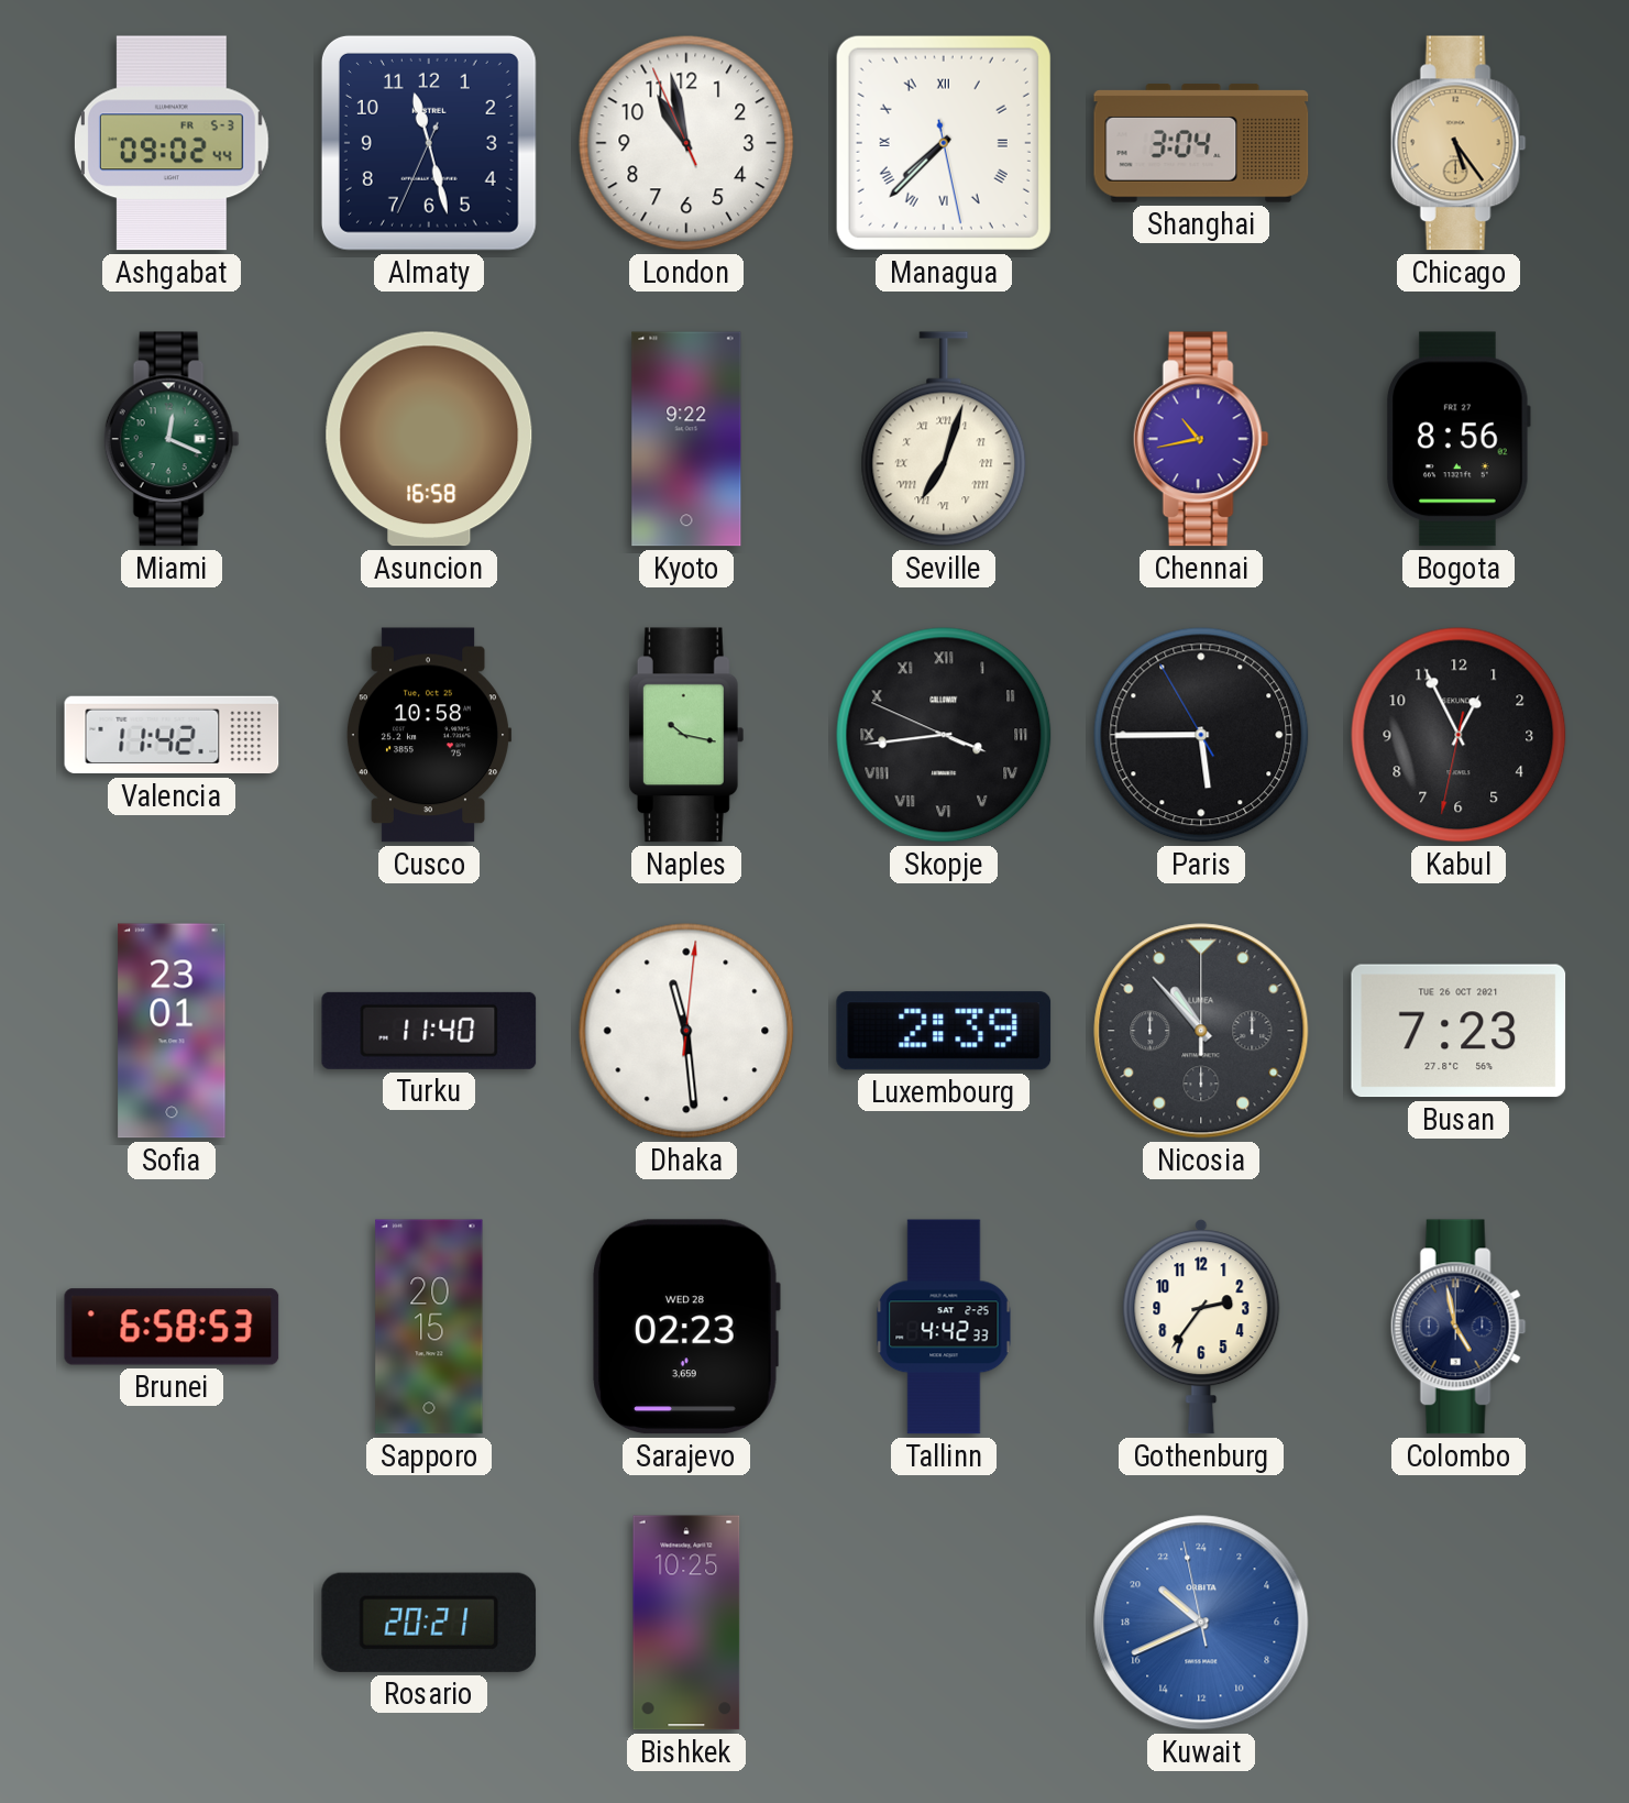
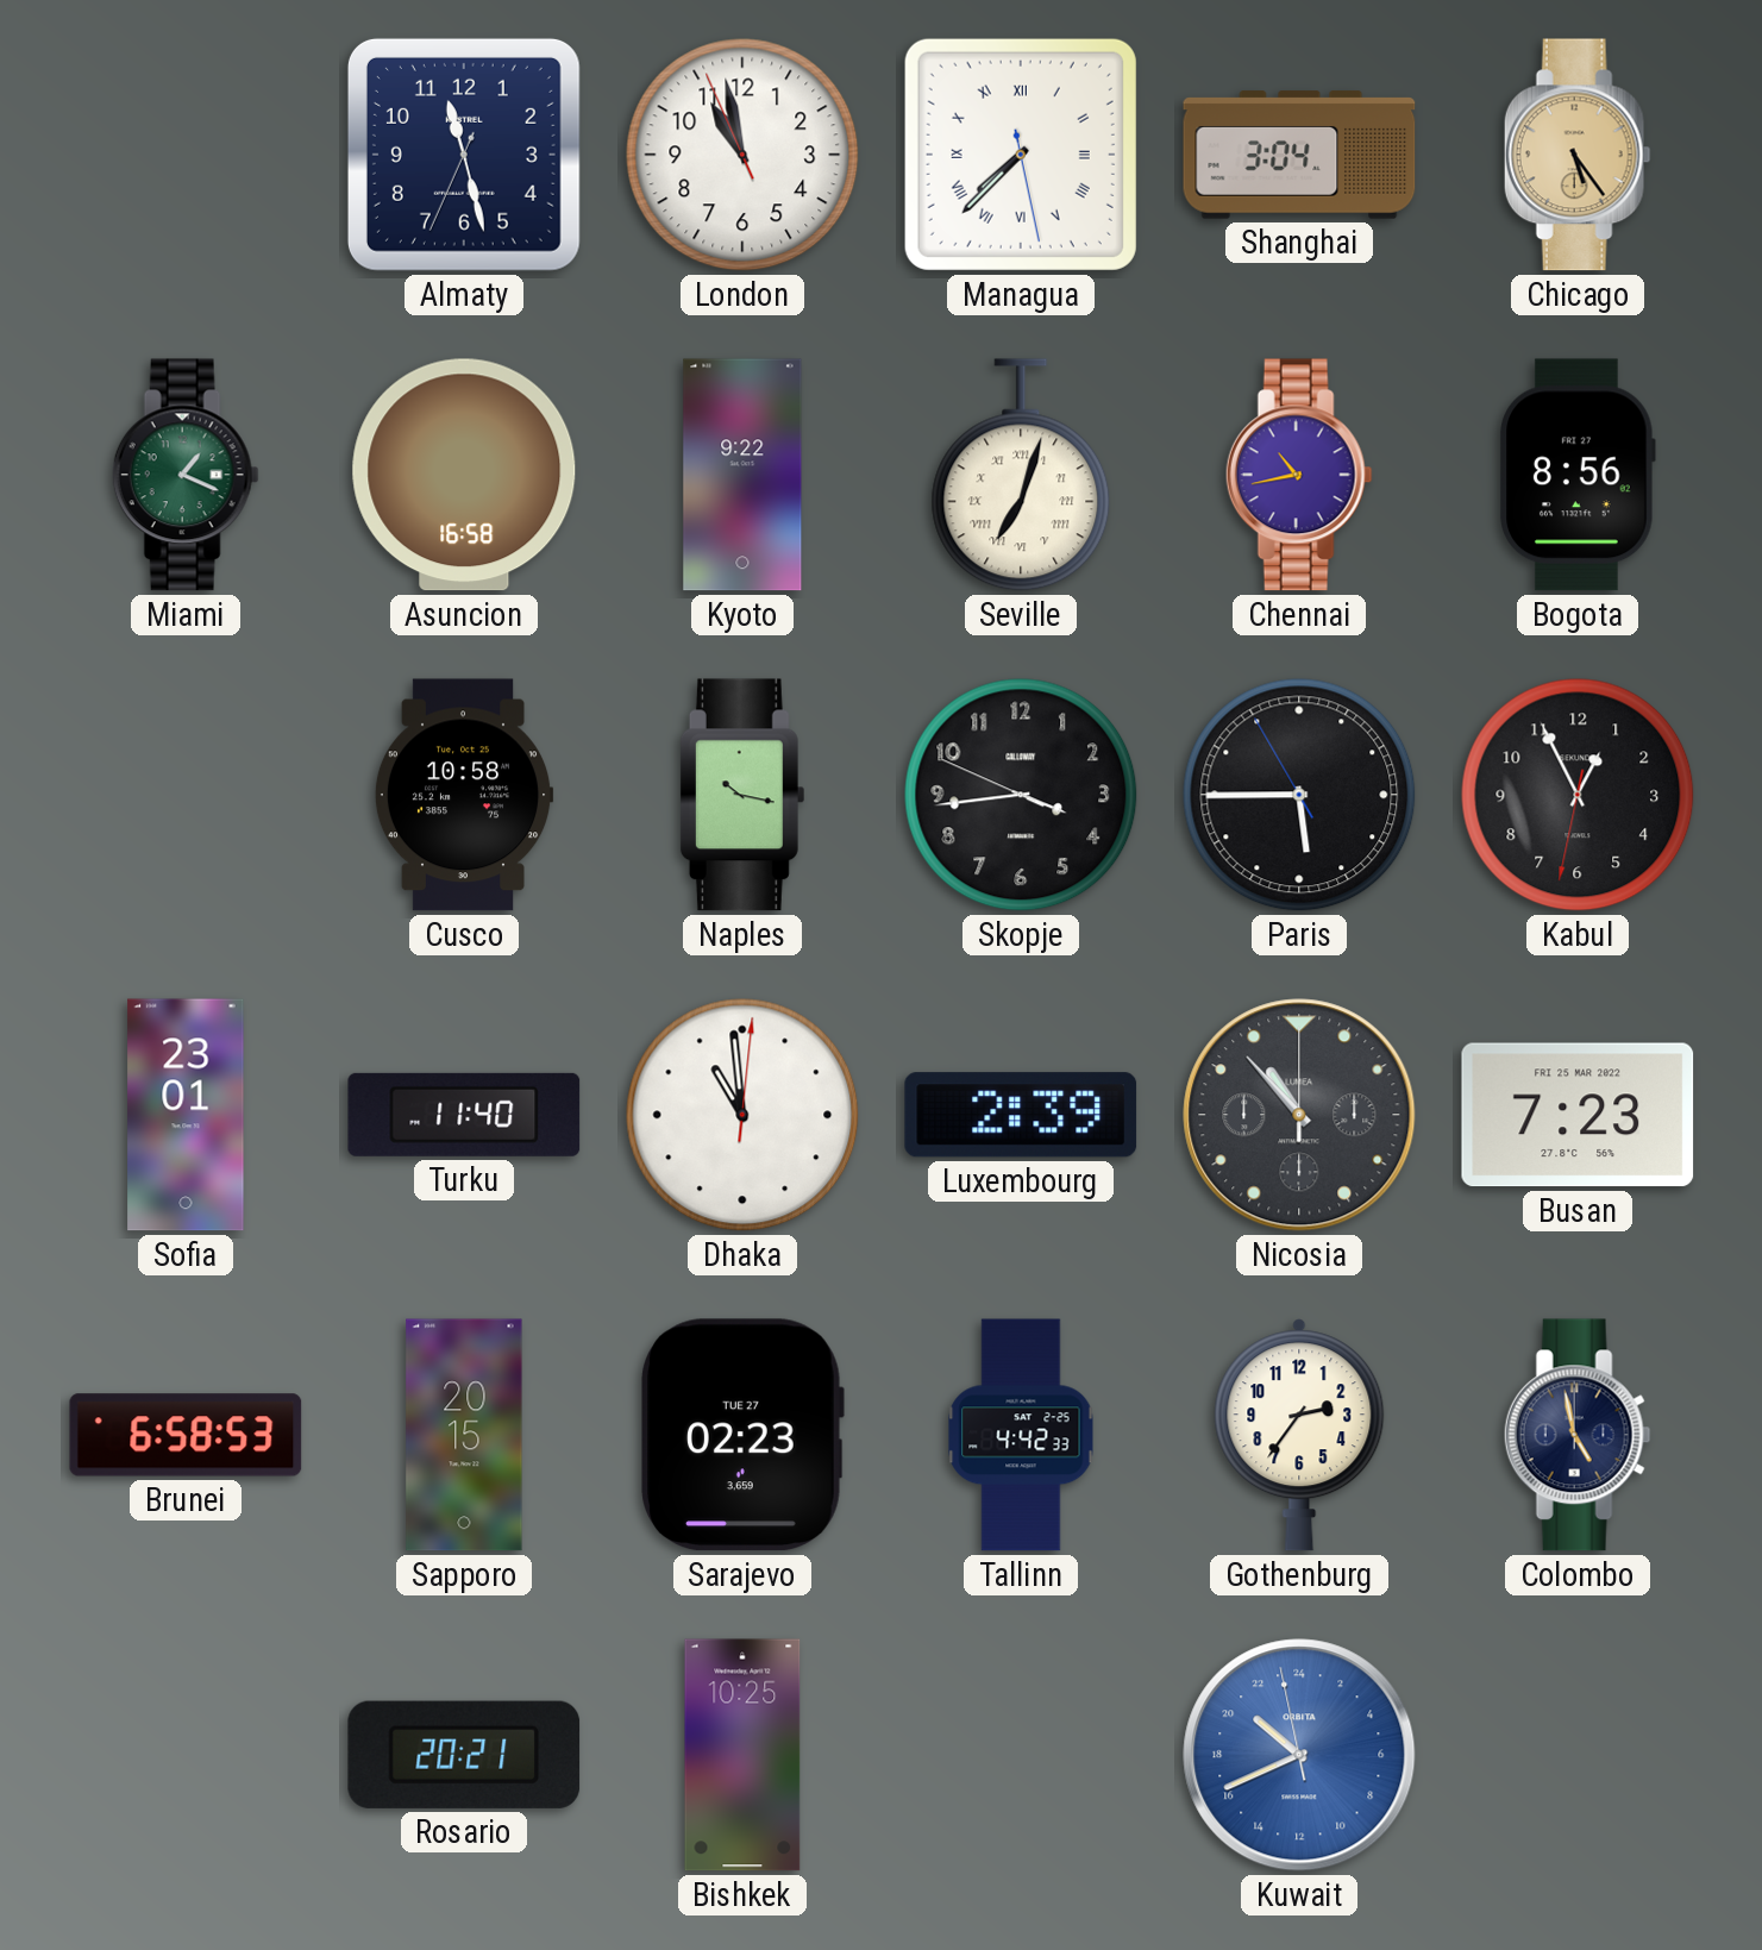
Ashgabat: 09:02 -> none (172, 143)
Miami: 12:19 -> 1:19 (186, 475)
Valencia: 11:42 -> none (172, 735)
Skopje numerals: Roman -> Arabic (1021, 795)
Dhaka: 11:29 -> 10:59 (742, 1115)
Busan date: TUE 26 OCT 2021 -> FRI 25 MAR 2022 (1578, 1115)
Sarajevo date: WED 28 -> TUE 27 (742, 1435)
